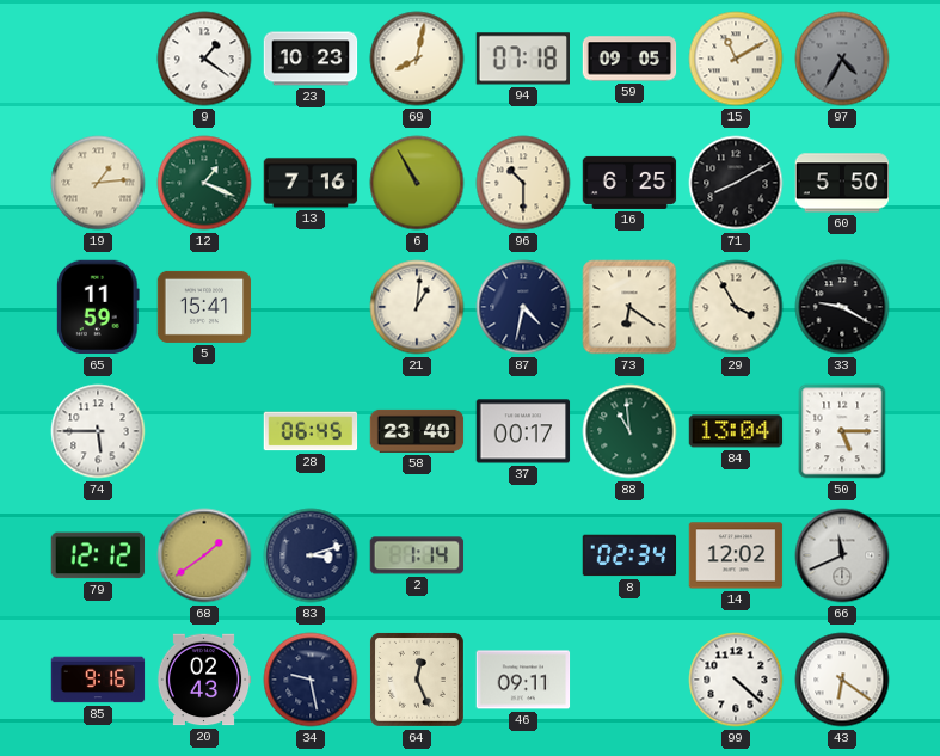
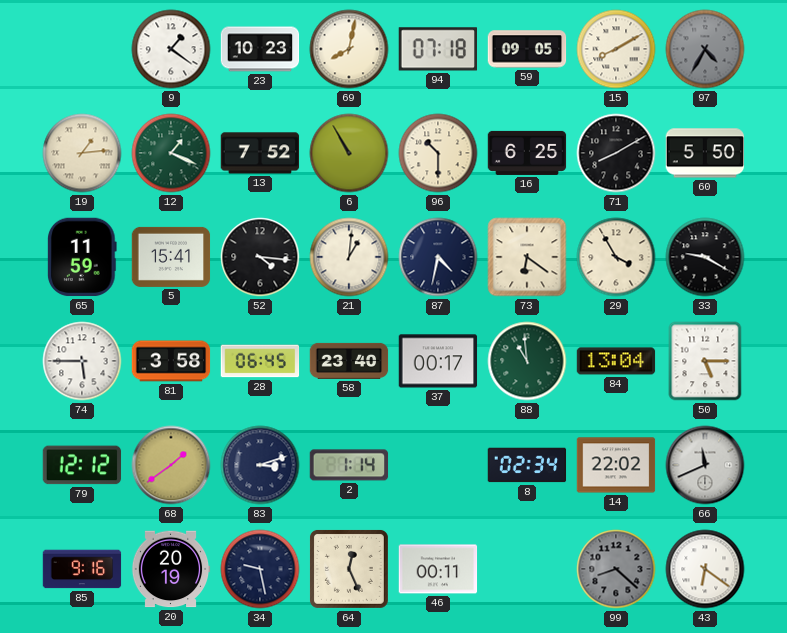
15: 11:10 -> 8:10 (616, 49)
13: 7:16 -> 7:52 (260, 153)
52: none -> 4:16 (260, 257)
81: none -> 3:58 (171, 361)
14: 12:02 -> 22:02 (616, 465)
20: 02:43 -> 20:19 (171, 569)
46: 09:11 -> 00:11 (438, 569)
99: 4:22 -> 8:22 (616, 569)
99 dial: white -> grey (616, 569)
